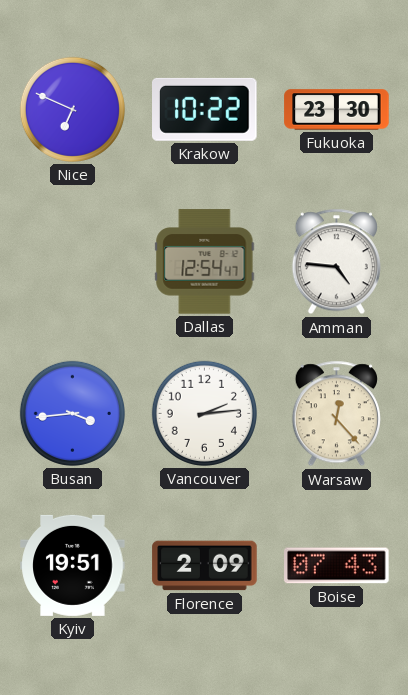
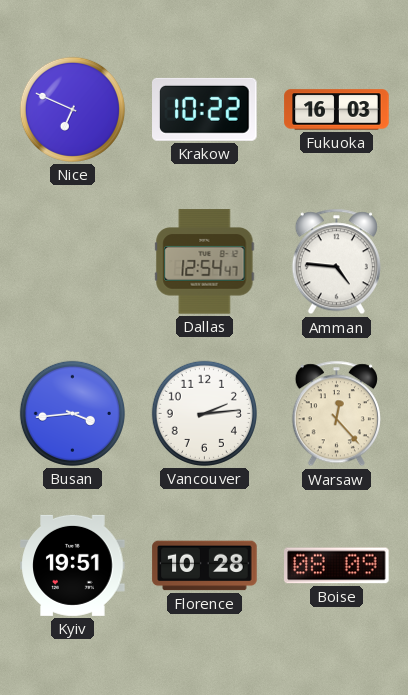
Fukuoka: 23:30 -> 16:03 (337, 110)
Florence: 2:09 -> 10:28 (205, 566)
Boise: 07:43 -> 08:09 (337, 566)
